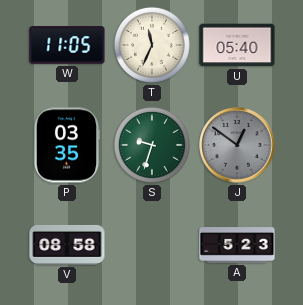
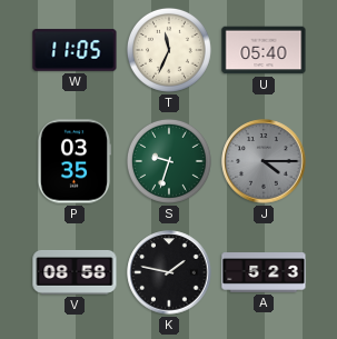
J: 12:51 -> 4:15 (264, 161)
K: none -> 1:47 (169, 272)
